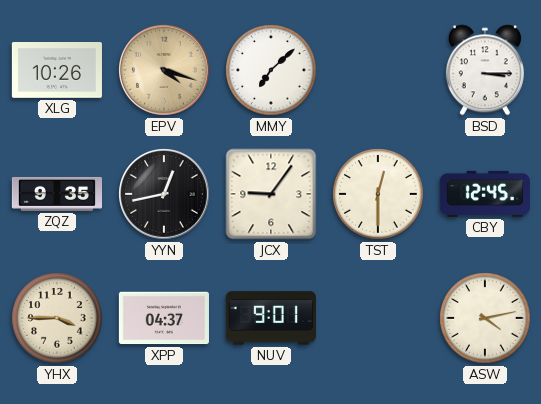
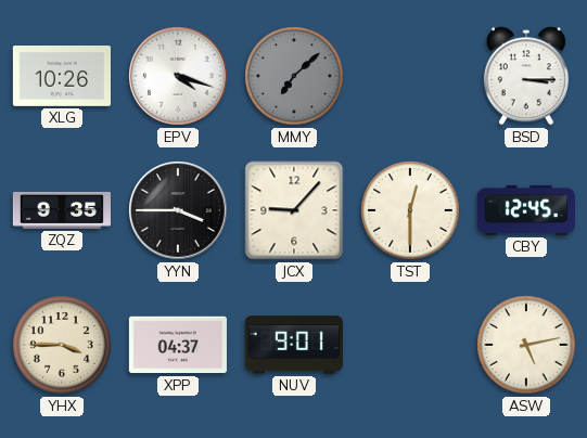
EPV dial: champagne -> white (178, 76)
MMY dial: white -> grey (294, 76)
YYN: 12:43 -> 3:45 (178, 210)
JCX: 9:06 -> 9:07 (294, 210)
ASW: 4:13 -> 5:13 (526, 345)
